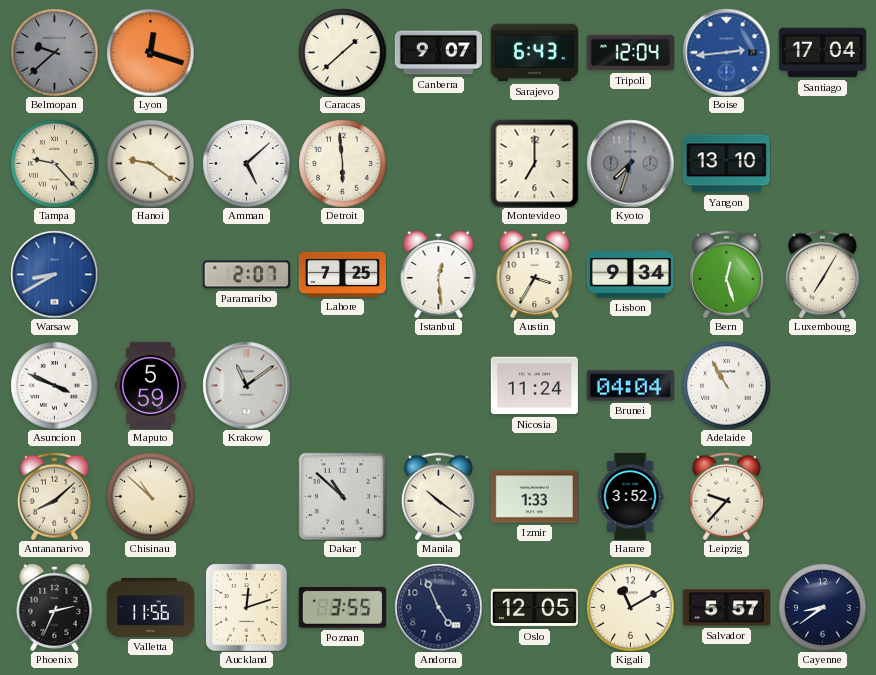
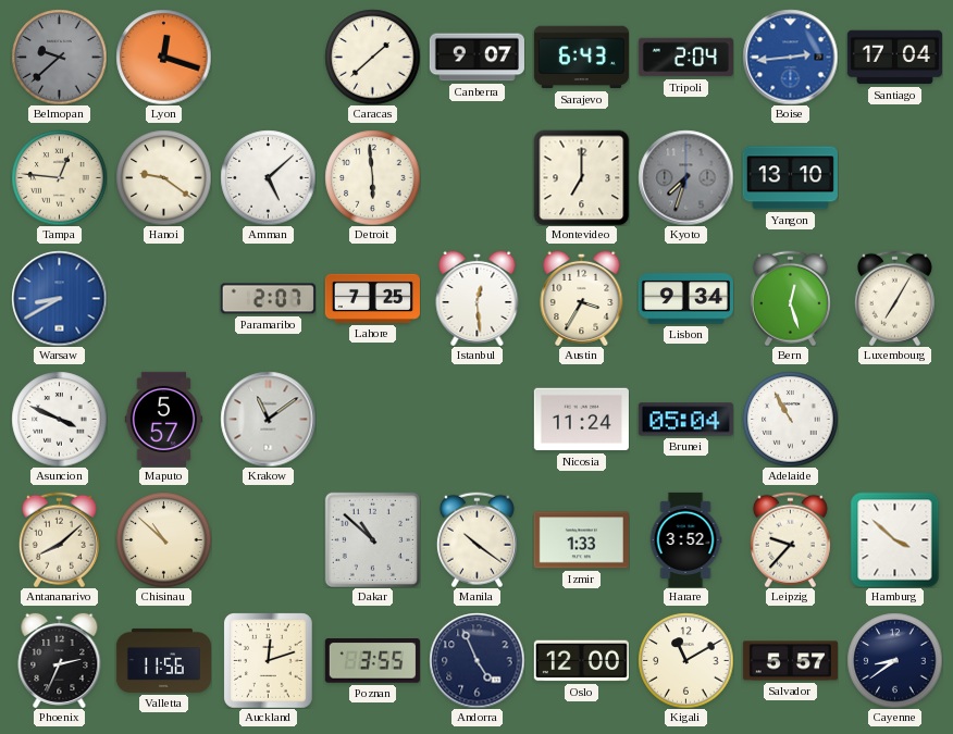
Tripoli: 12:04 -> 2:04 (685, 58)
Tampa: 9:23 -> 12:46 (59, 177)
Maputo: 5:59 -> 5:57 (164, 419)
Brunei: 04:04 -> 05:04 (685, 420)
Hamburg: none -> 3:52 (895, 539)
Oslo: 12:05 -> 12:00 (581, 661)
